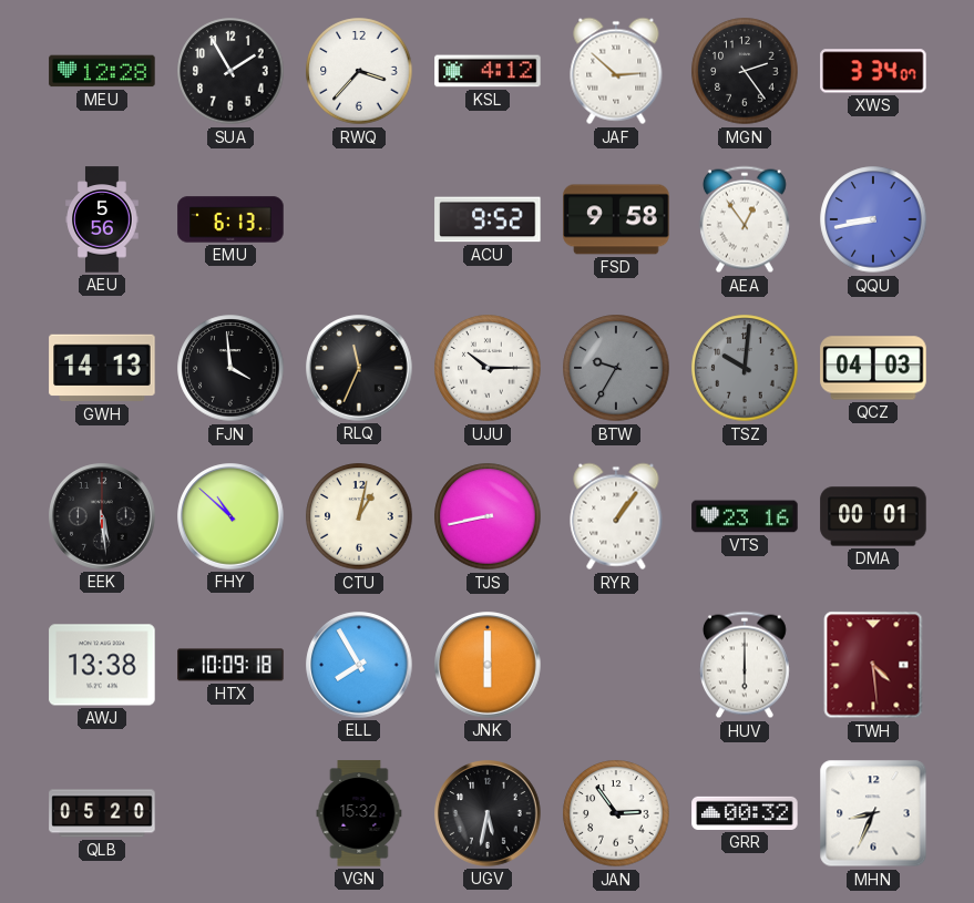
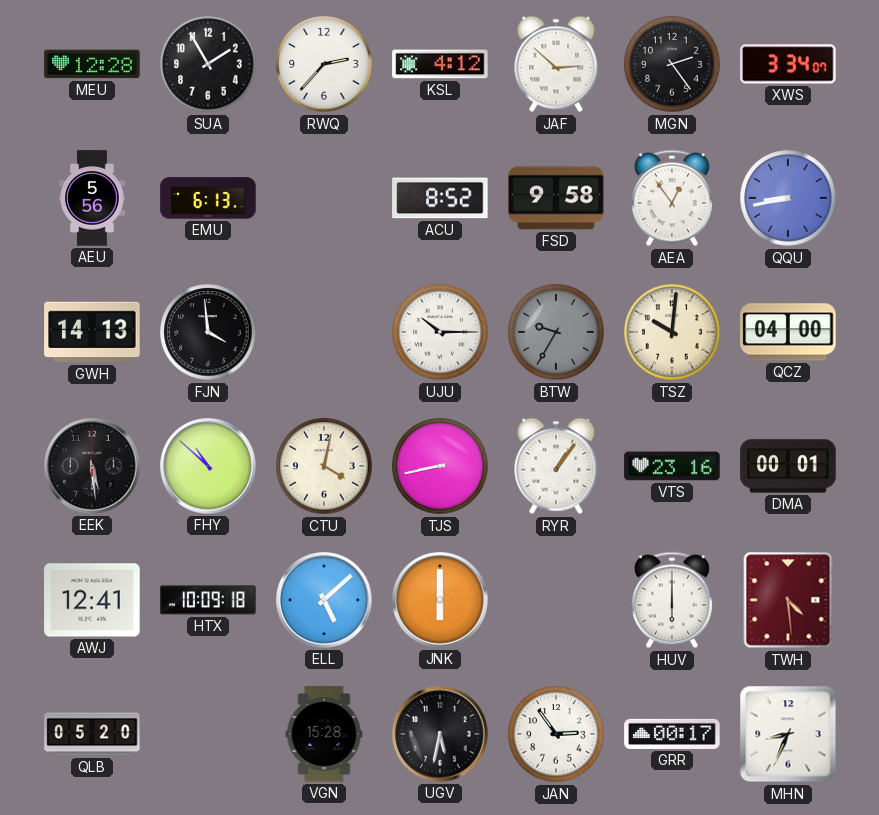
RWQ: 3:37 -> 2:37 (324, 64)
ACU: 9:52 -> 8:52 (440, 198)
RLQ: 11:34 -> none (359, 368)
TSZ dial: grey -> cream (672, 332)
QCZ: 04:03 -> 04:00 (788, 332)
CTU: 1:02 -> 4:02 (324, 466)
AWJ: 13:38 -> 12:41 (92, 600)
ELL: 7:55 -> 5:08 (324, 600)
VGN: 15:32 -> 15:28 (324, 734)
GRR: 00:32 -> 00:17 (672, 734)
